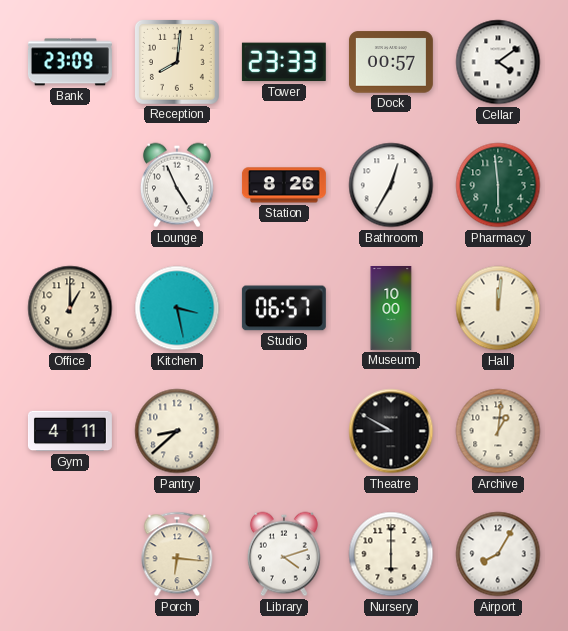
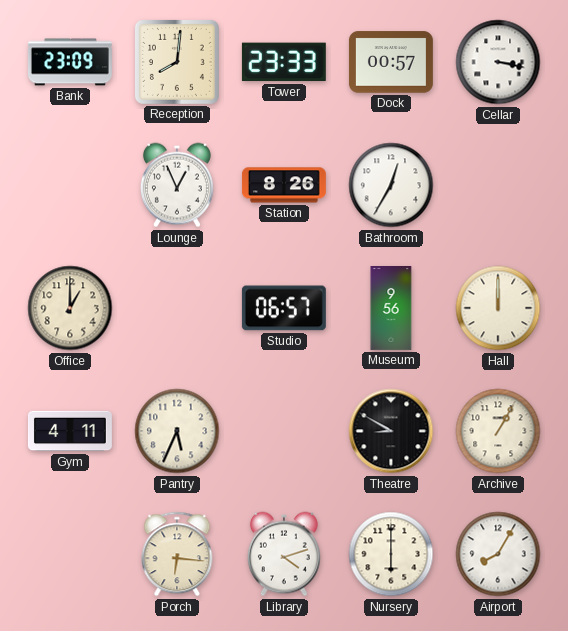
Cellar: 4:09 -> 3:17 (498, 62)
Lounge: 4:56 -> 12:56 (177, 185)
Pharmacy: 5:59 -> none (498, 185)
Kitchen: 3:28 -> none (177, 308)
Museum: 10:00 -> 9:56 (391, 309)
Hall: 12:01 -> 12:00 (498, 308)
Pantry: 8:38 -> 5:34 (177, 431)
Archive: 1:01 -> 1:05 (498, 431)
